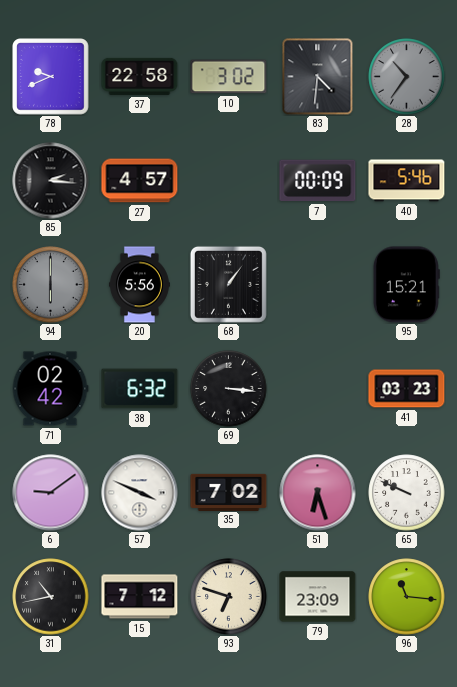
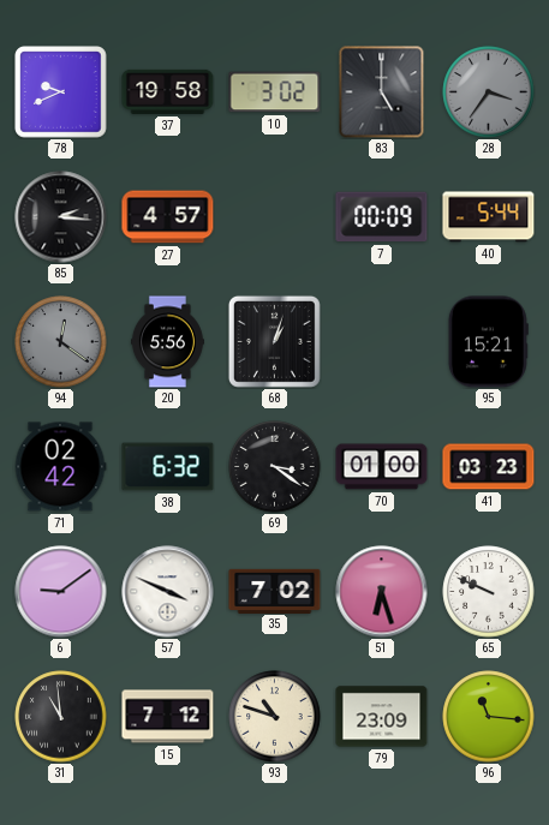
37: 22:58 -> 19:58 (168, 91)
83: 4:31 -> 5:00 (382, 92)
28: 10:36 -> 3:36 (489, 92)
40: 5:46 -> 5:44 (489, 217)
94: 6:00 -> 12:21 (61, 342)
68: 1:06 -> 1:03 (274, 341)
69: 3:16 -> 3:21 (275, 467)
70: none -> 01:00 (382, 467)
31: 10:43 -> 10:59 (61, 717)
93: 6:48 -> 10:48 (275, 717)
